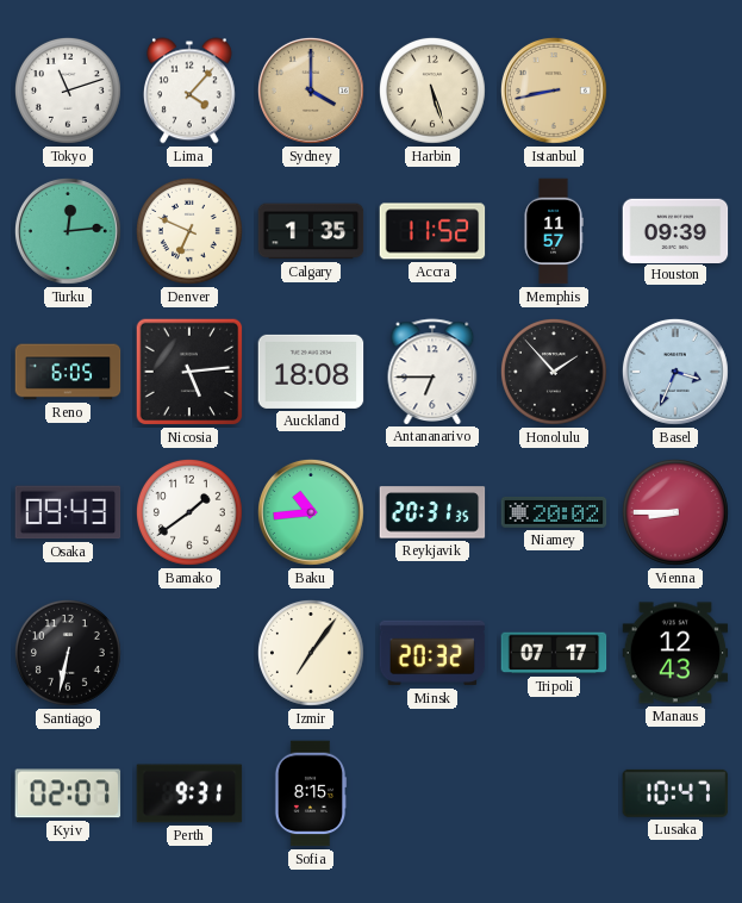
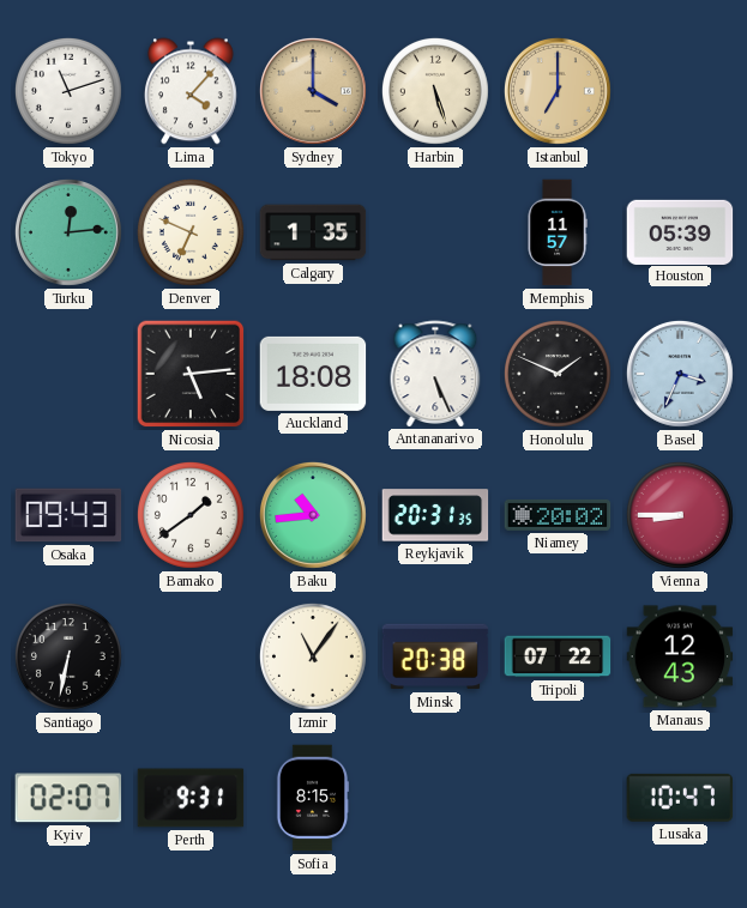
Istanbul: 8:43 -> 7:00 (558, 91)
Accra: 11:52 -> none (432, 231)
Houston: 09:39 -> 05:39 (680, 231)
Reno: 6:05 -> none (68, 372)
Antananarivo: 6:45 -> 5:26 (435, 374)
Honolulu: 1:53 -> 1:49 (558, 374)
Izmir: 7:06 -> 11:06 (313, 656)
Minsk: 20:32 -> 20:38 (435, 656)
Tripoli: 07:17 -> 07:22 (558, 656)
